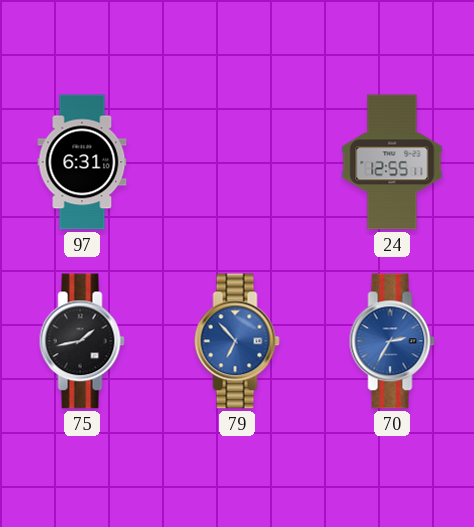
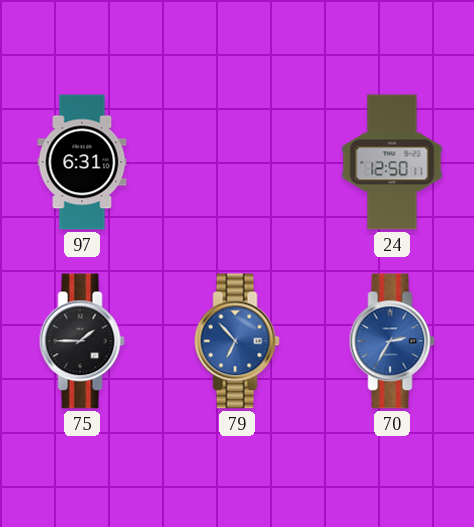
24: 12:55 -> 12:50 (392, 162)
75: 1:43 -> 1:45 (82, 341)
